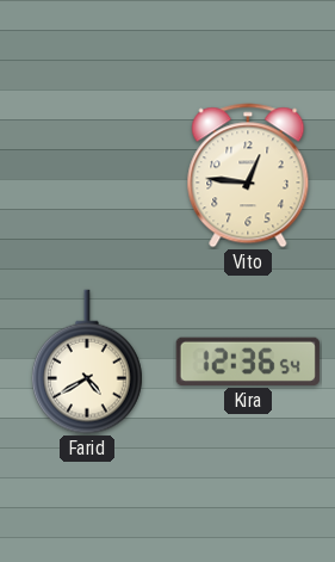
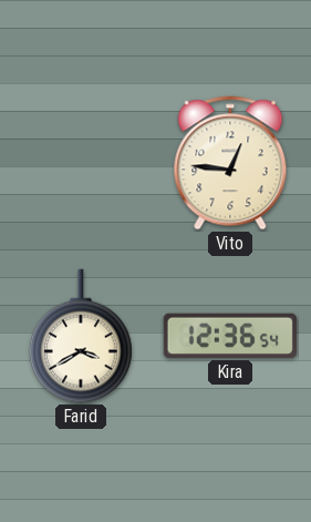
Farid: 4:40 -> 3:40 (81, 336)
